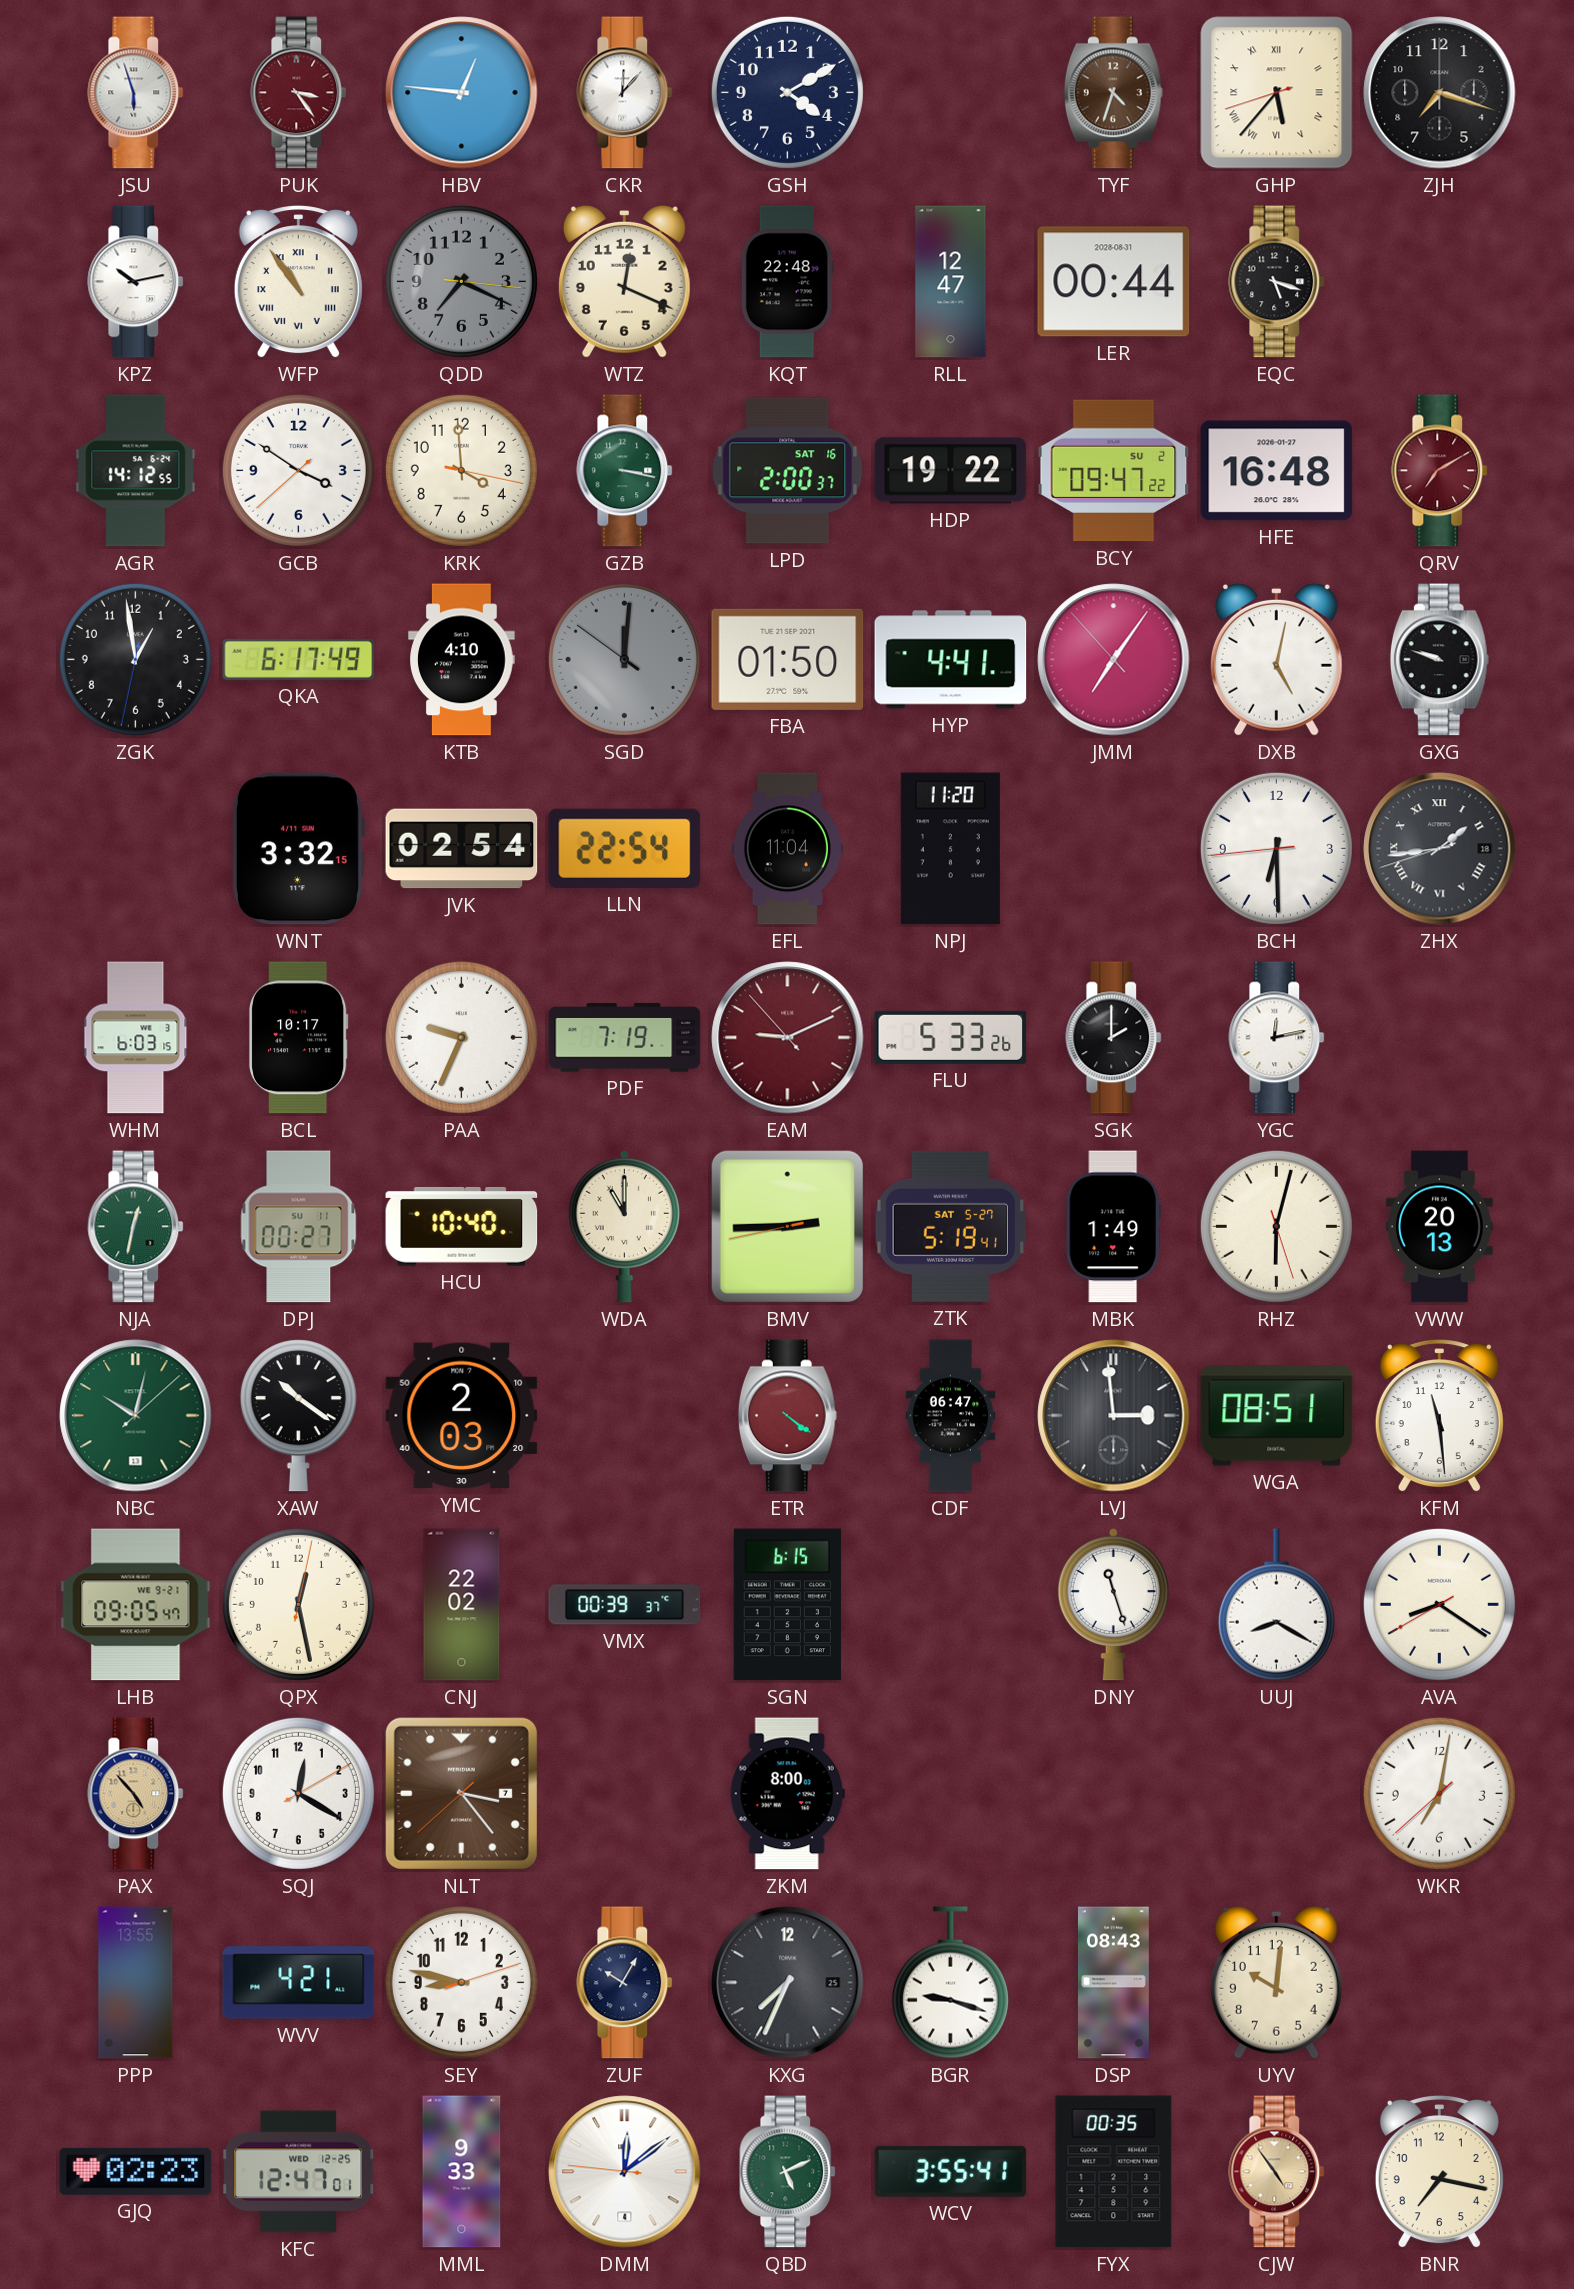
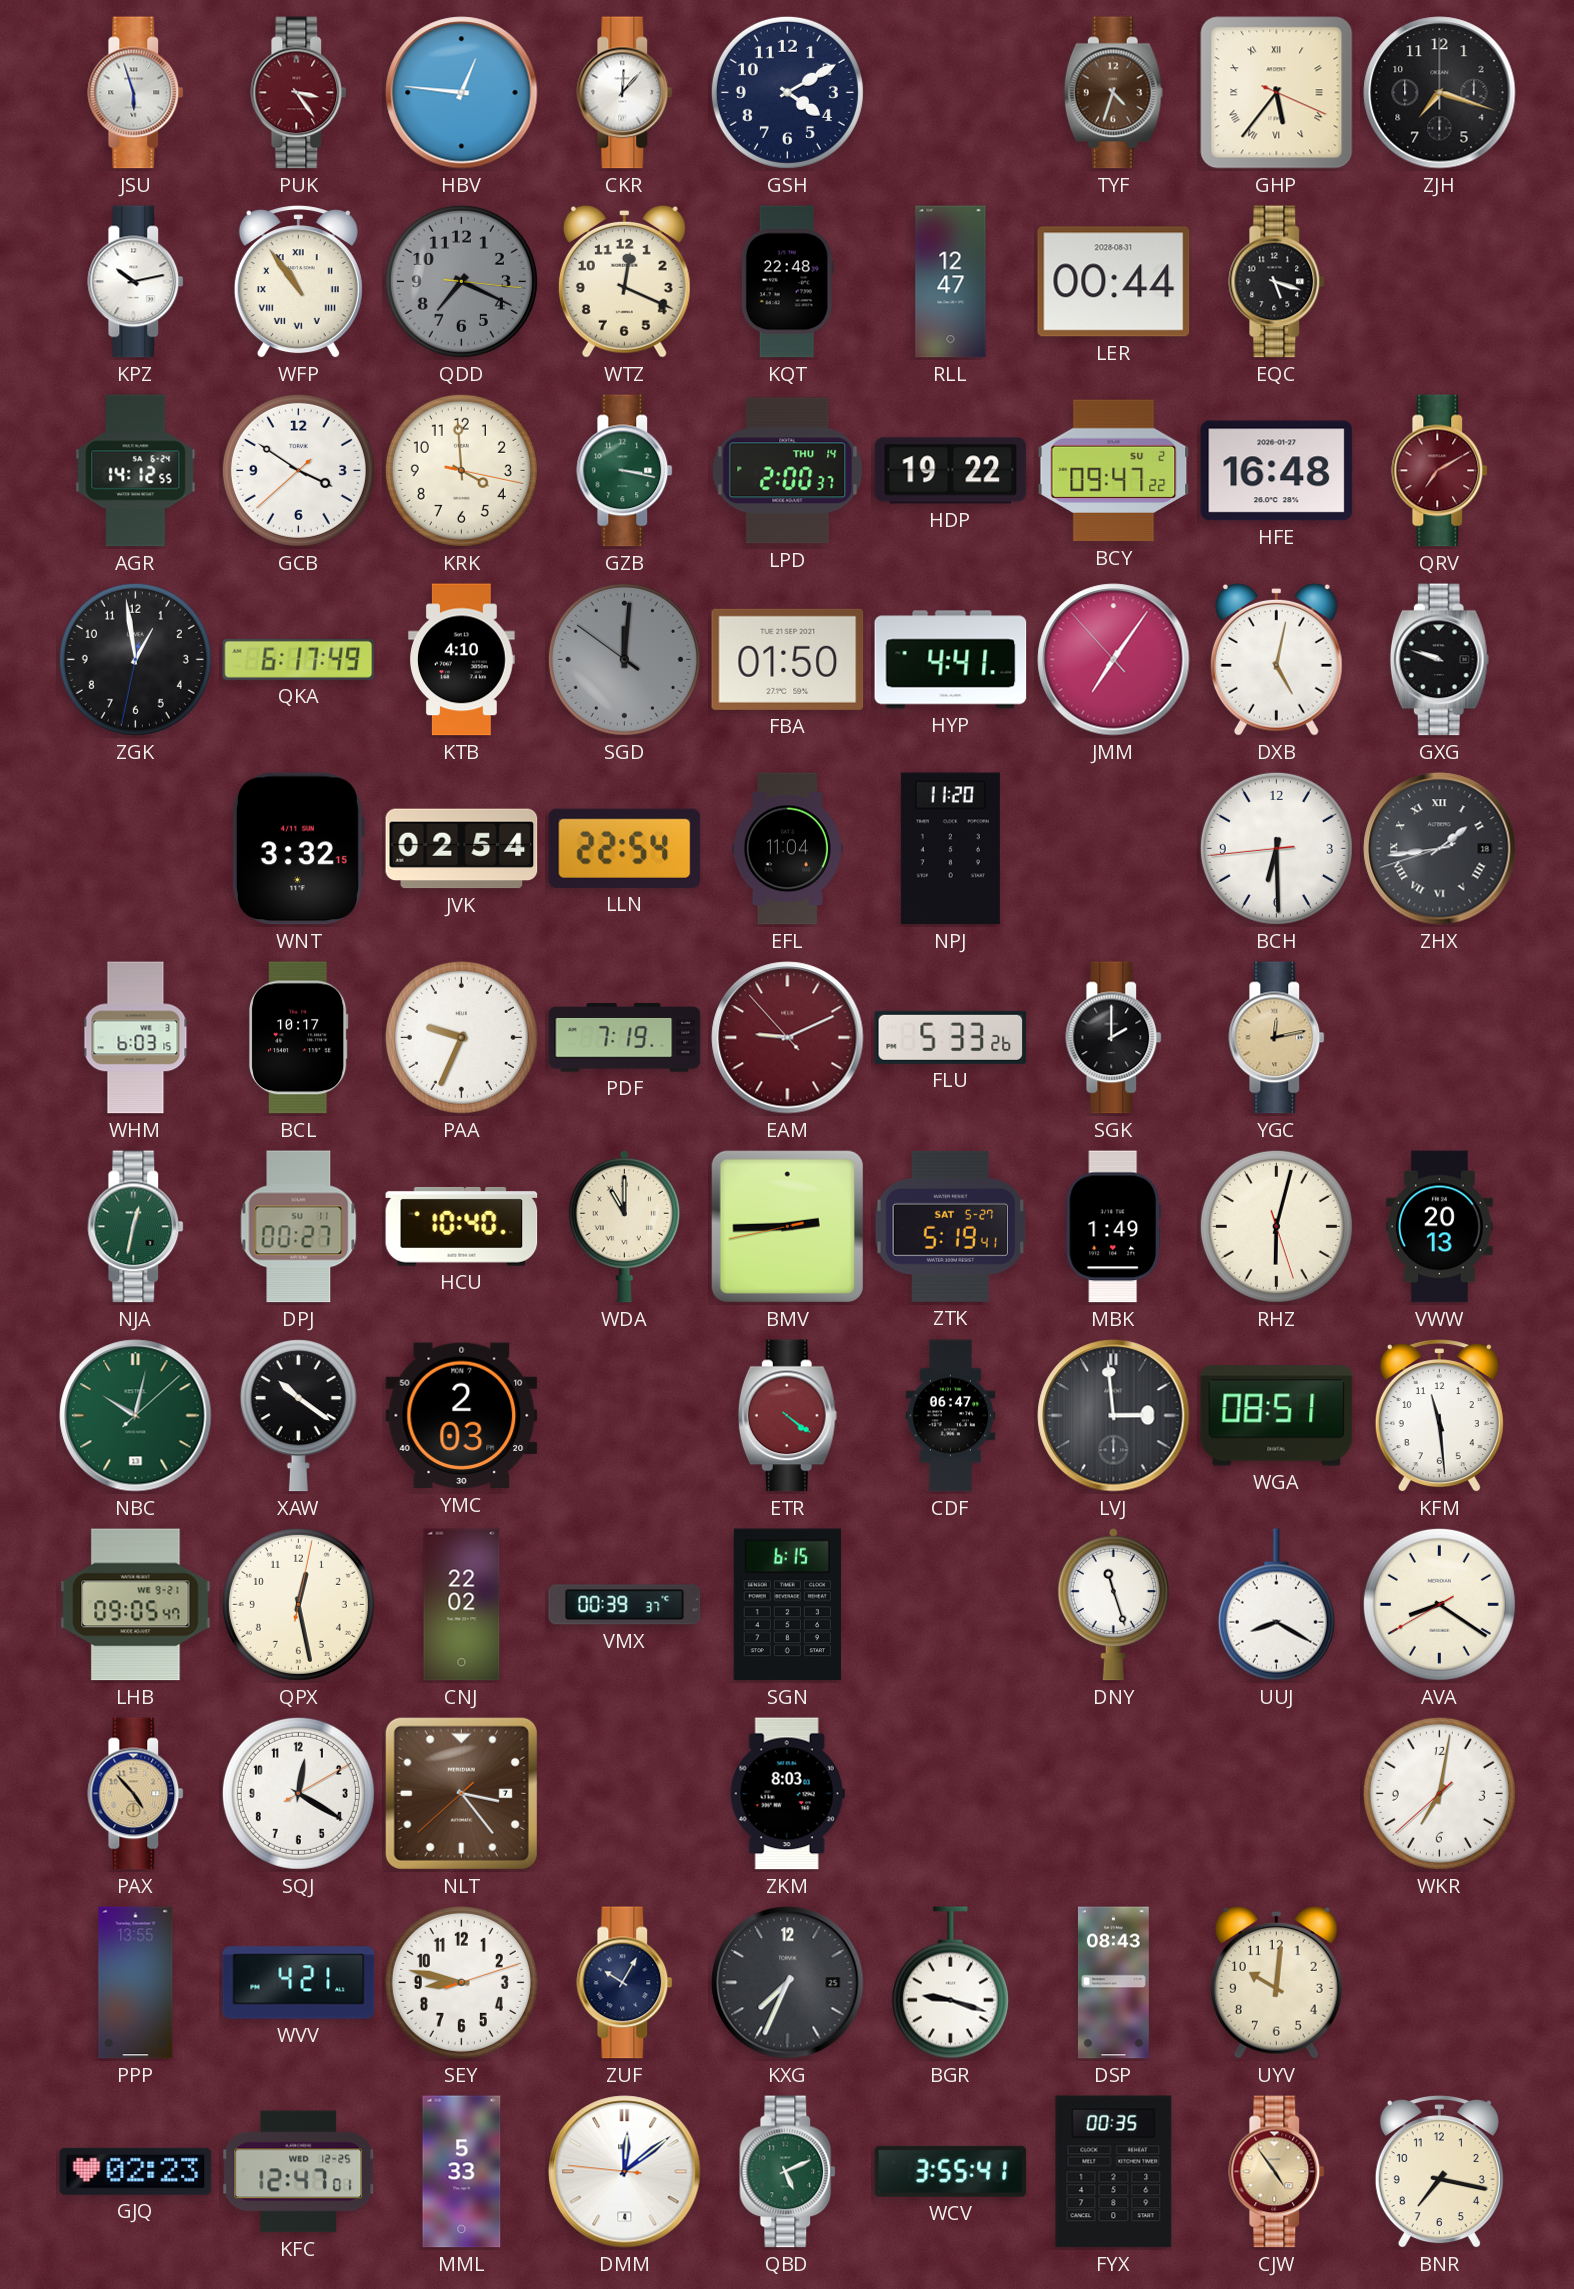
GHP: 5:36:42 -> 5:36:19 (1277, 93)
LPD date: SAT 16 -> THU 14 (788, 471)
YGC dial: white -> champagne (1277, 1038)
ZKM: 8:00 -> 8:03 (787, 1794)
MML: 9:33 -> 5:33 (462, 2172)
